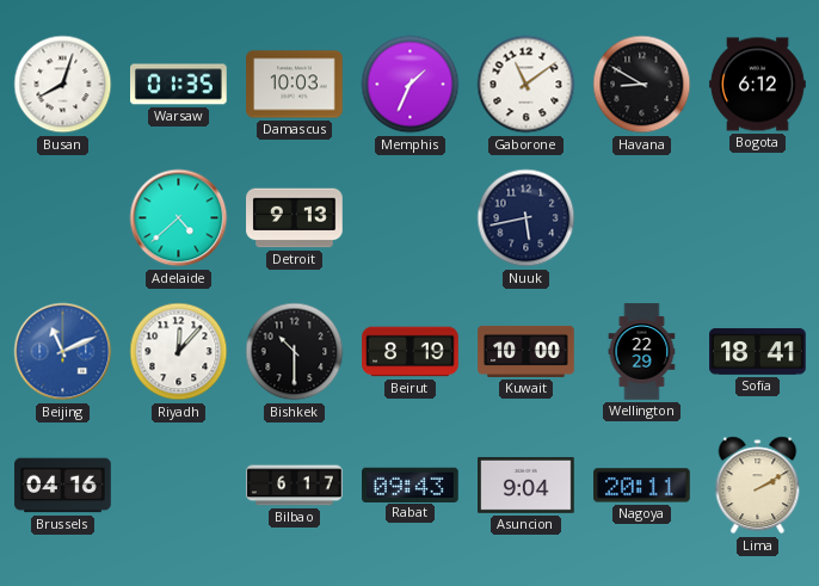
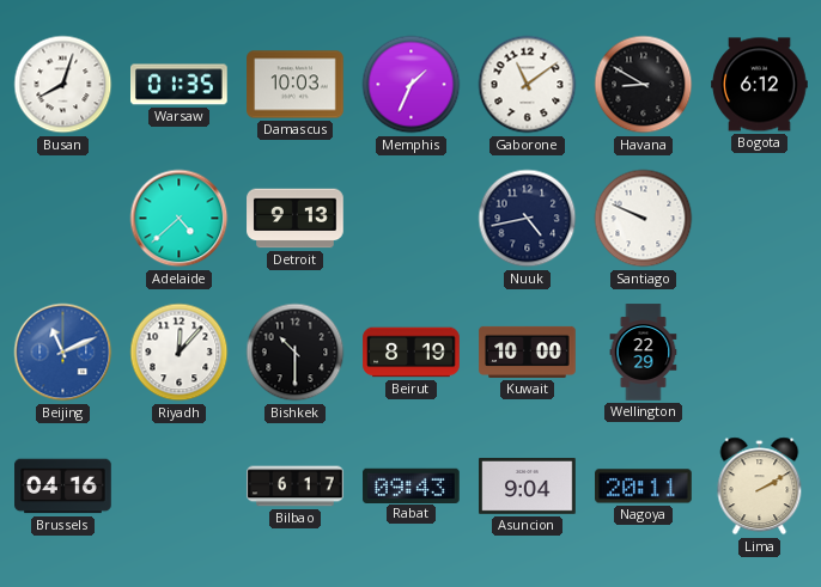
Nuuk: 5:43 -> 4:43 (528, 219)
Santiago: none -> 9:49 (644, 219)
Sofia: 18:41 -> none (758, 352)
